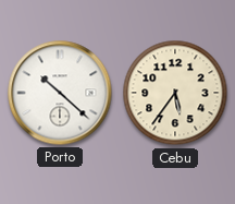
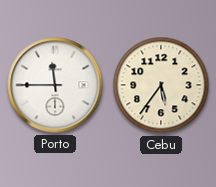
Porto: 10:22 -> 11:45 (55, 85)
